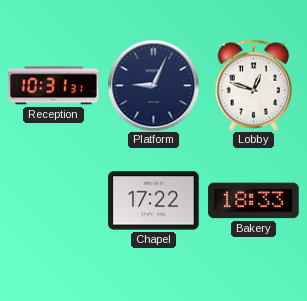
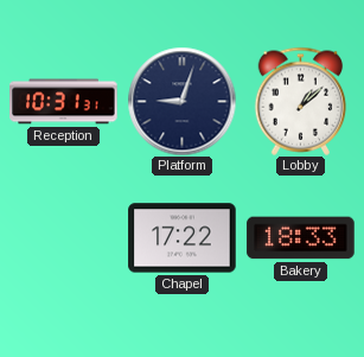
Platform: 9:04 -> 9:03 (181, 101)
Lobby: 12:48 -> 1:08 (301, 101)
